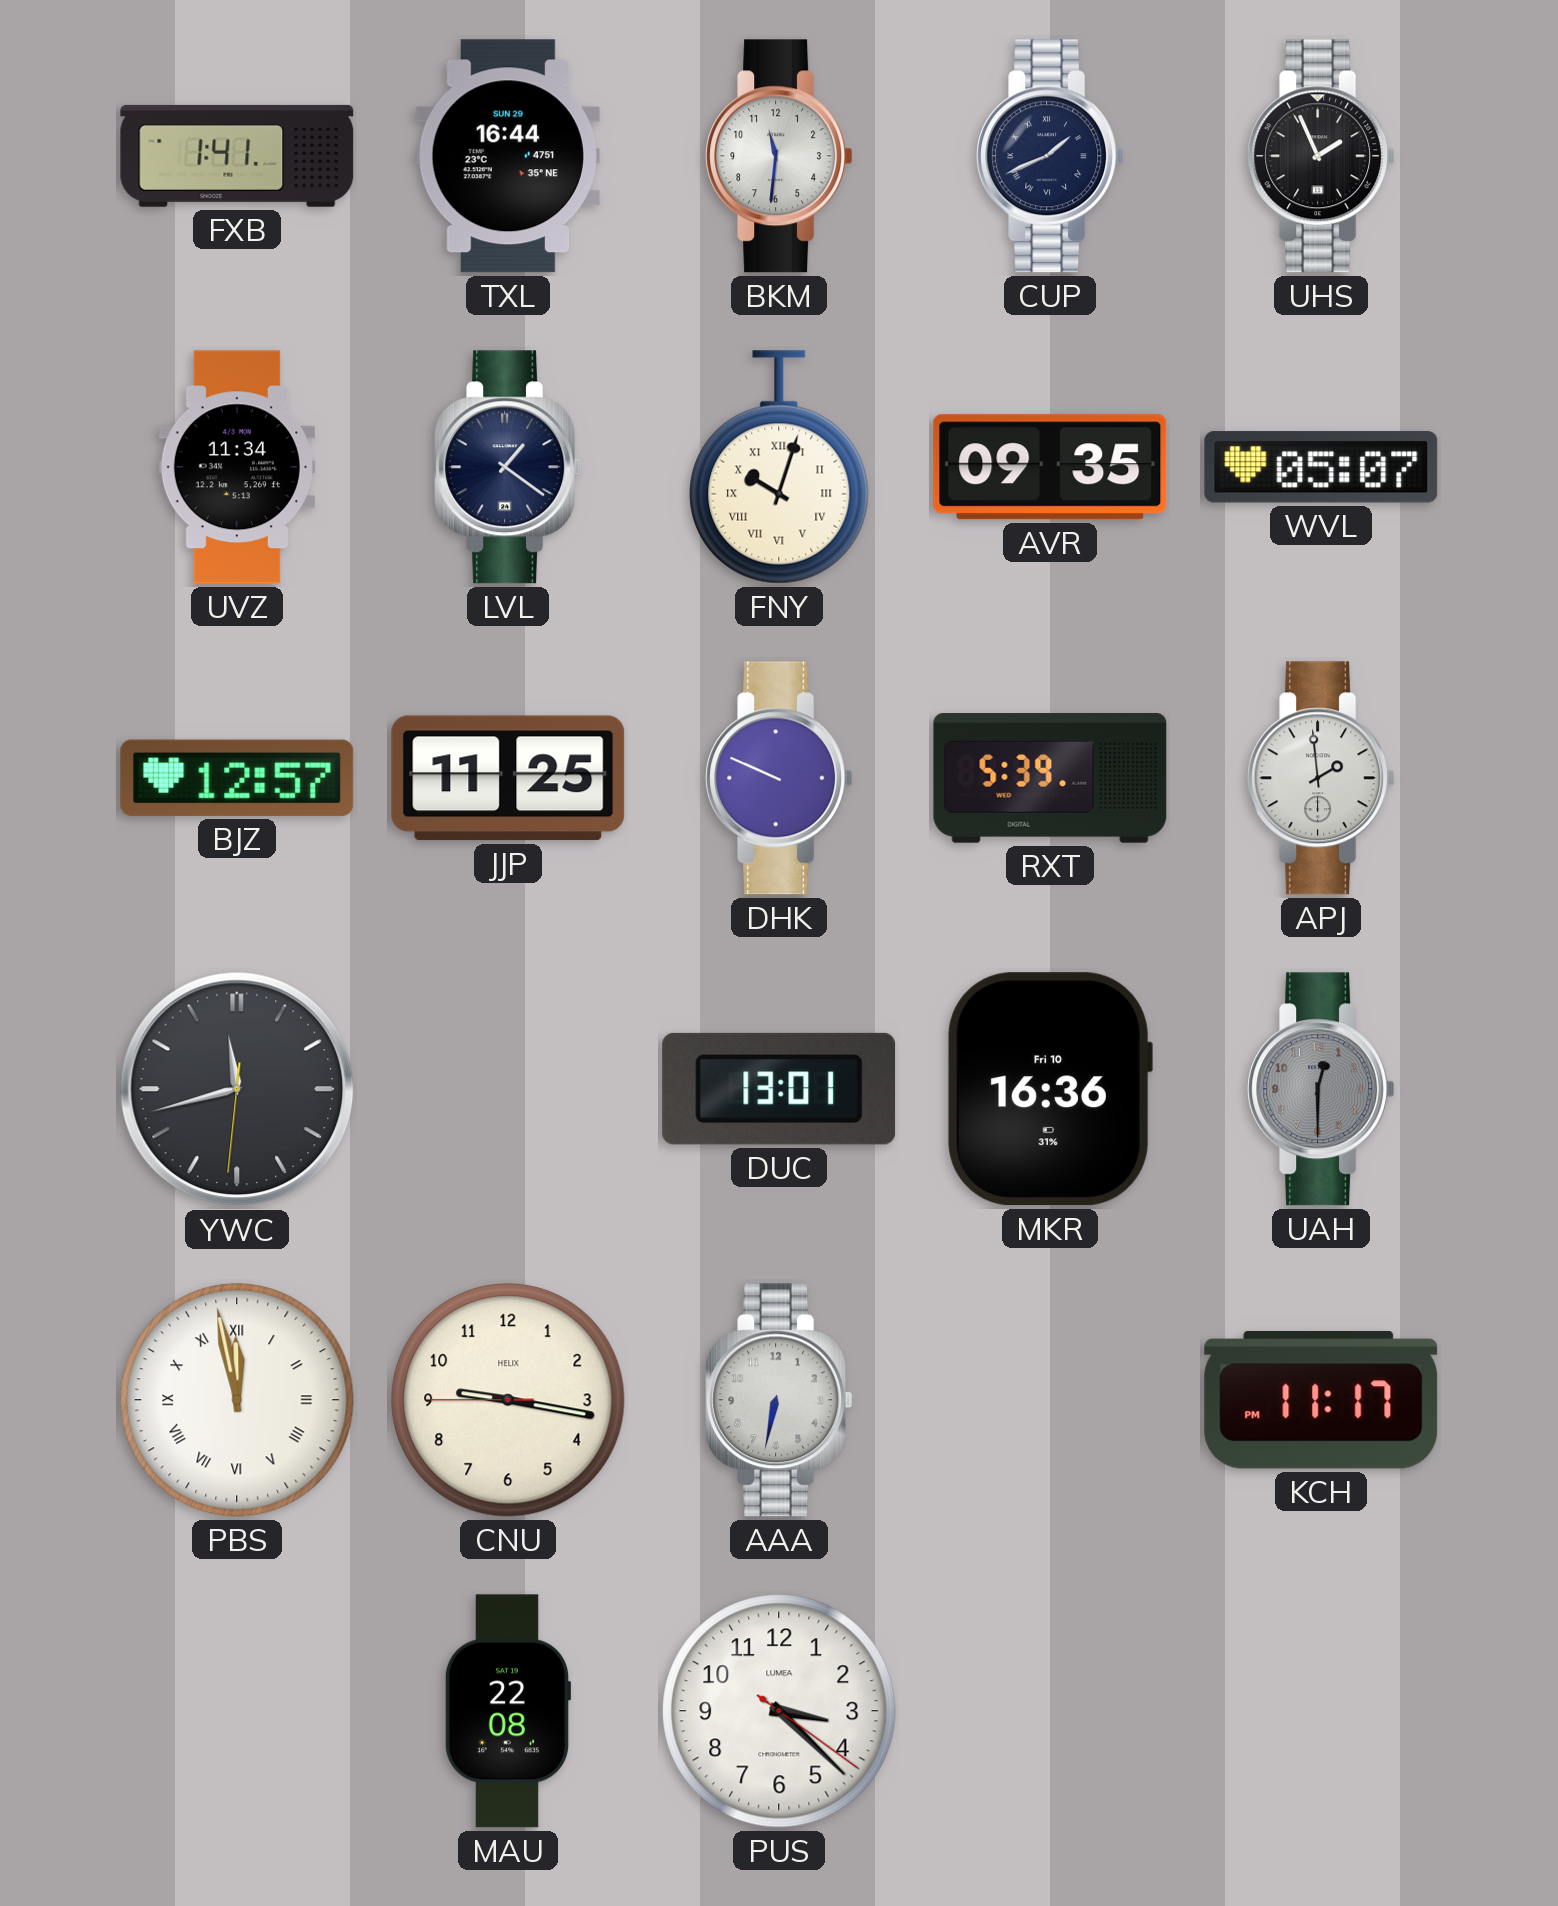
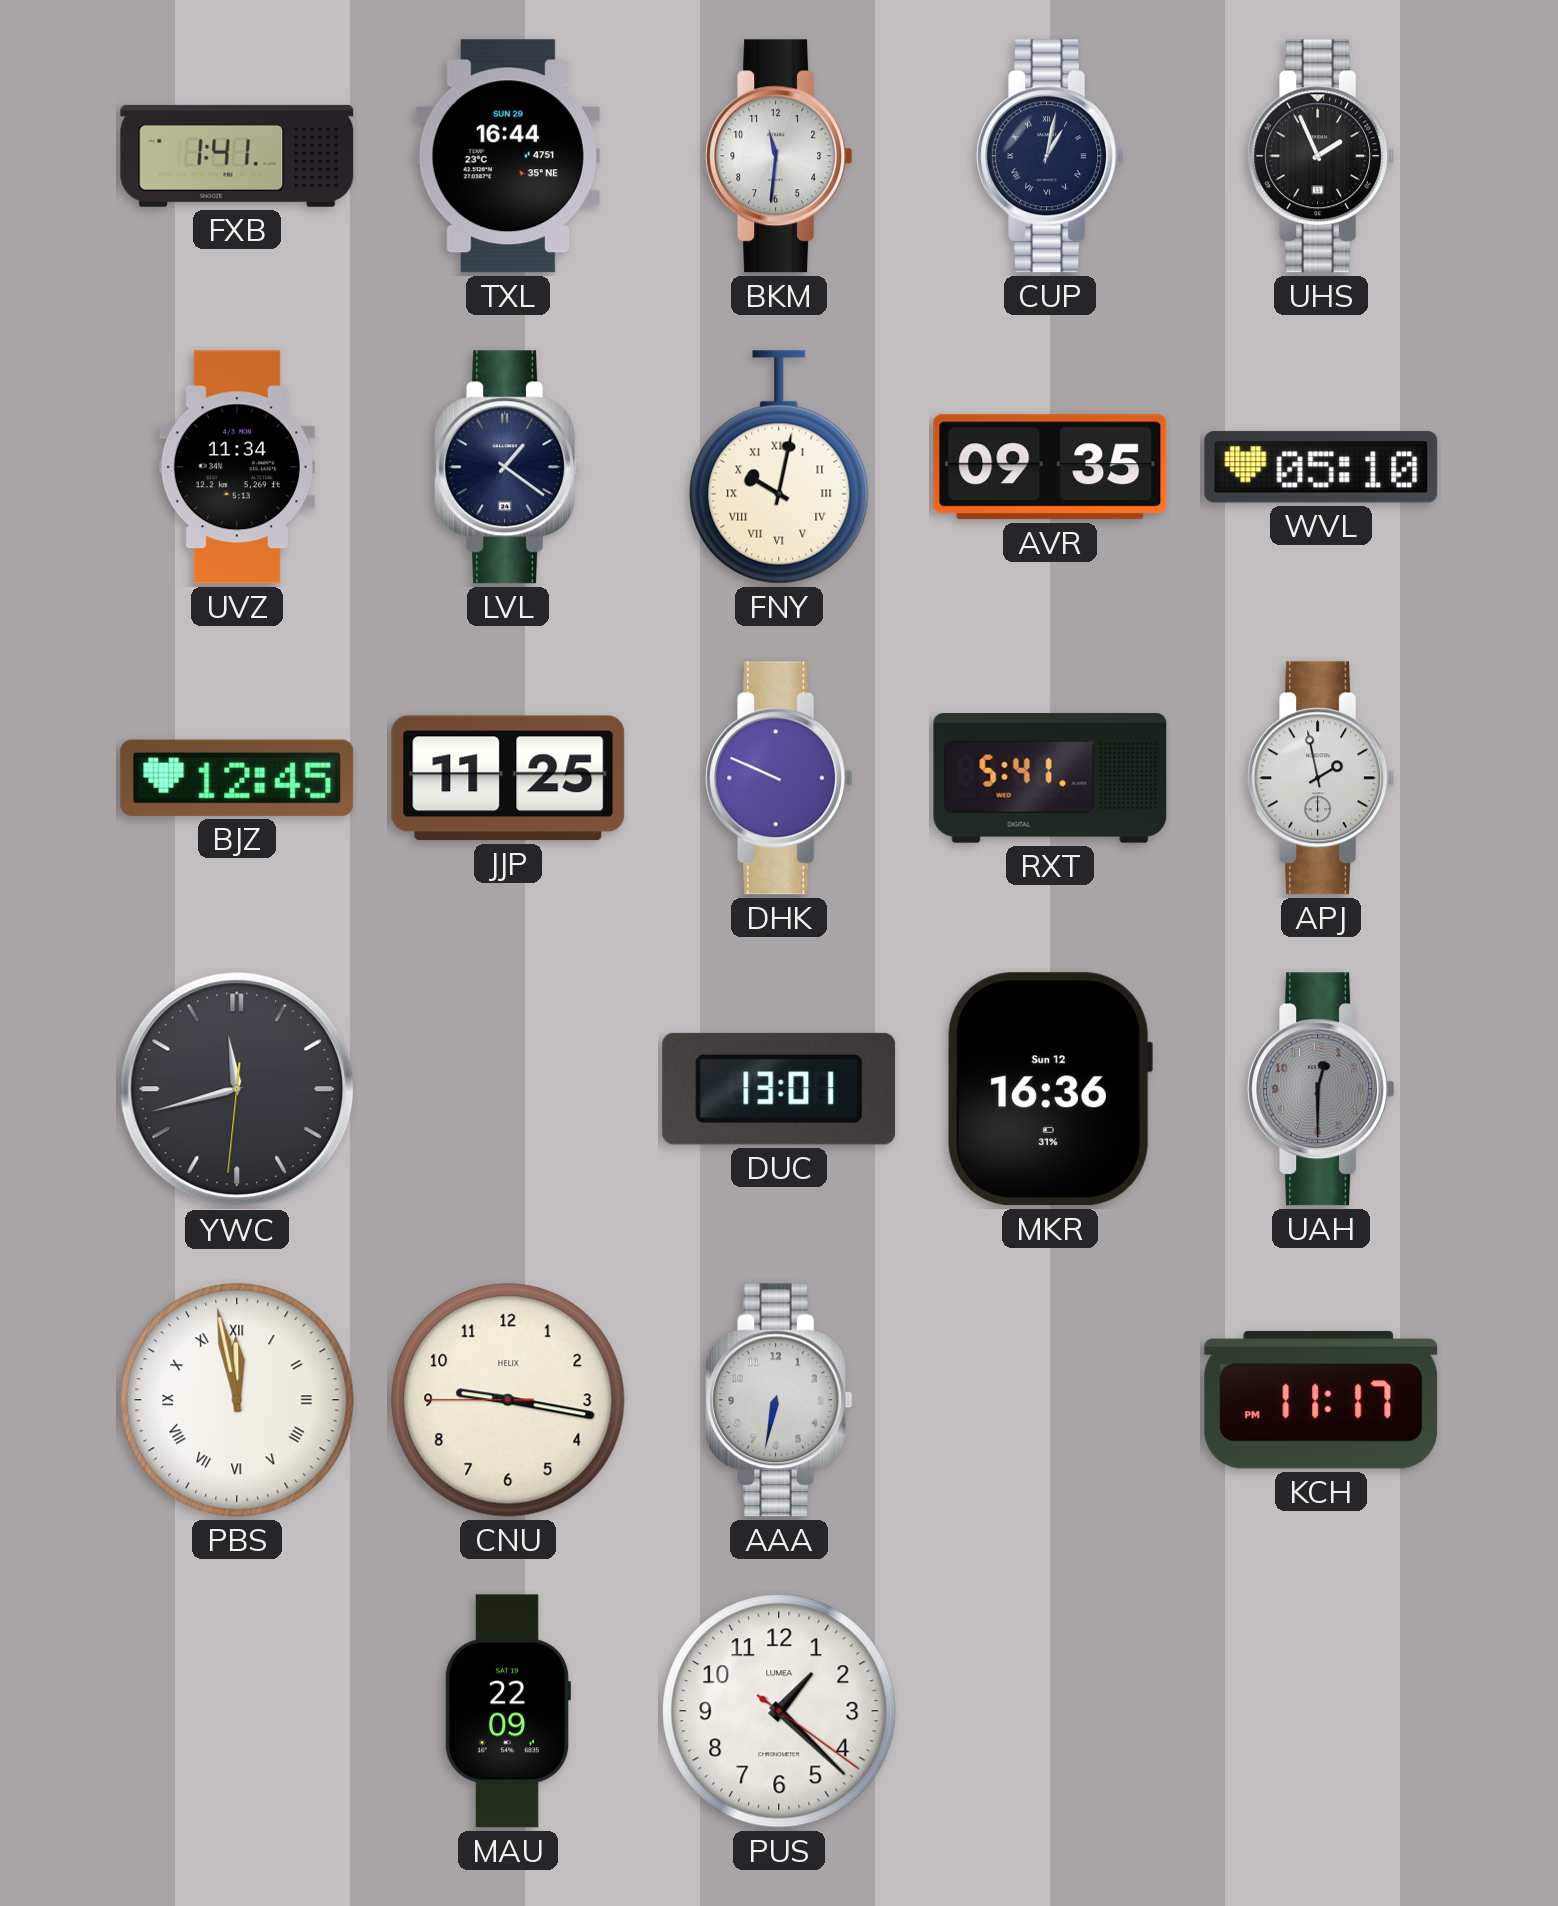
CUP: 1:41 -> 1:02 (1050, 156)
FNY: 10:03 -> 10:02 (779, 467)
WVL: 05:07 -> 05:10 (1321, 467)
BJZ: 12:57 -> 12:45 (237, 778)
RXT: 5:39 -> 5:41 (1050, 778)
APJ: 1:59 -> 1:58 (1321, 778)
MKR date: Fri 10 -> Sun 12 (1050, 1089)
MAU: 22:08 -> 22:09 (507, 1711)
PUS: 3:22 -> 1:22 (779, 1711)
